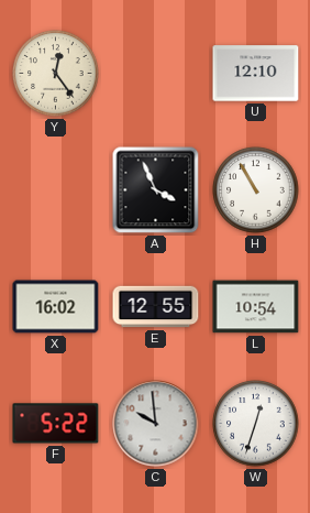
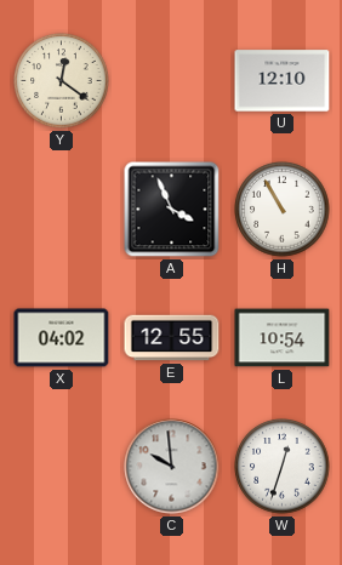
Y: 12:24 -> 12:21 (62, 81)
X: 16:02 -> 04:02 (62, 338)
F: 5:22 -> none (56, 424)
